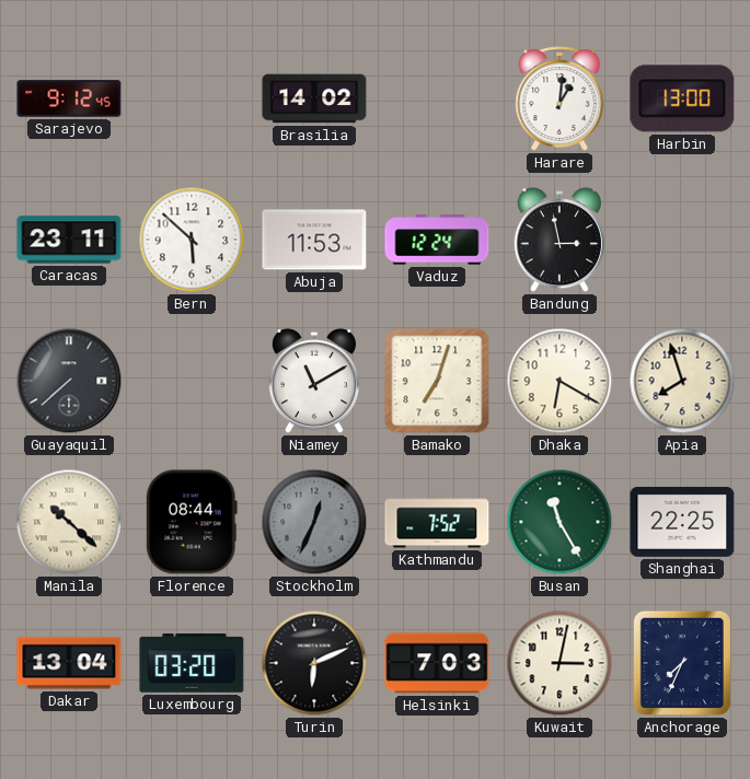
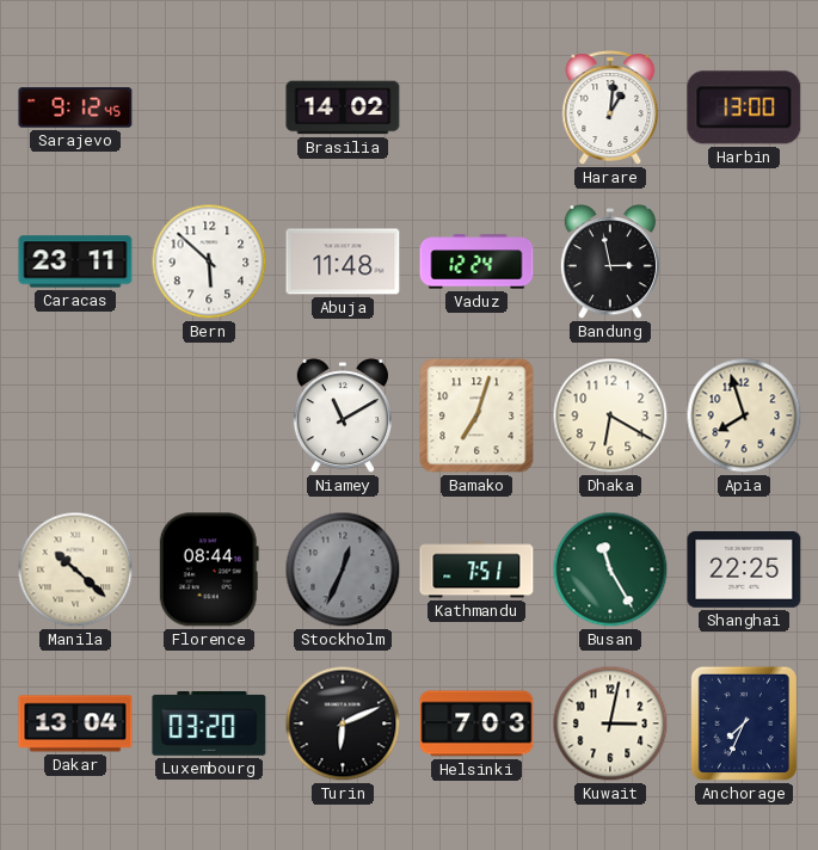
Abuja: 11:53 -> 11:48 (343, 261)
Guayaquil: 7:38 -> none (69, 381)
Kathmandu: 7:52 -> 7:51 (476, 569)
